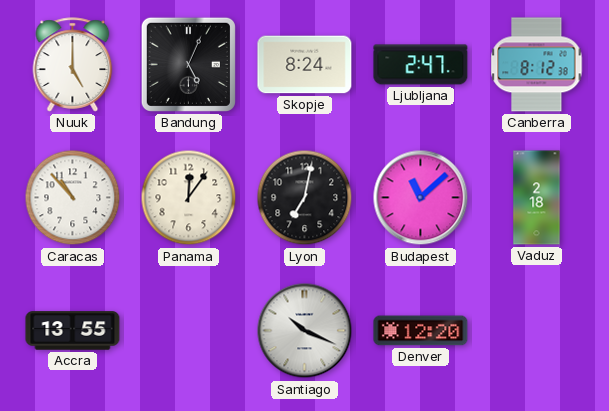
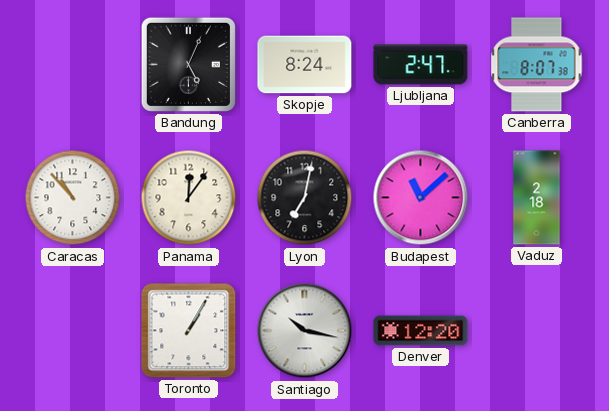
Nuuk: 5:00 -> none (73, 65)
Canberra: 8:12 -> 8:07 (537, 65)
Accra: 13:55 -> none (73, 331)
Toronto: none -> 1:05 (189, 331)
Santiago: 10:19 -> 10:17 (305, 331)
